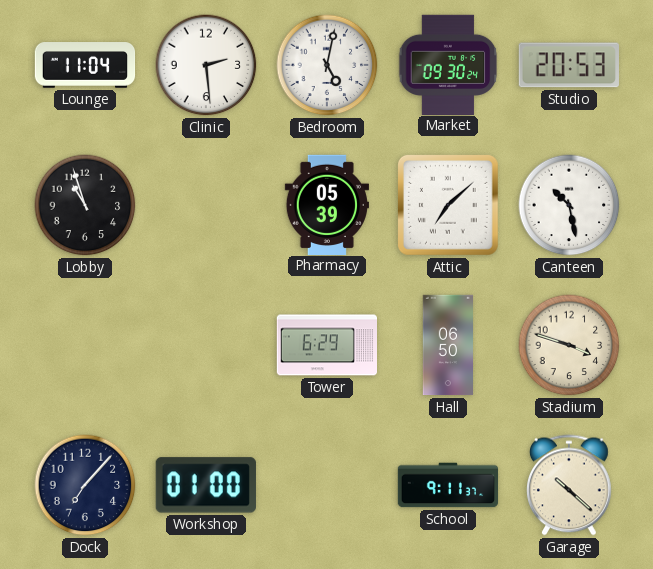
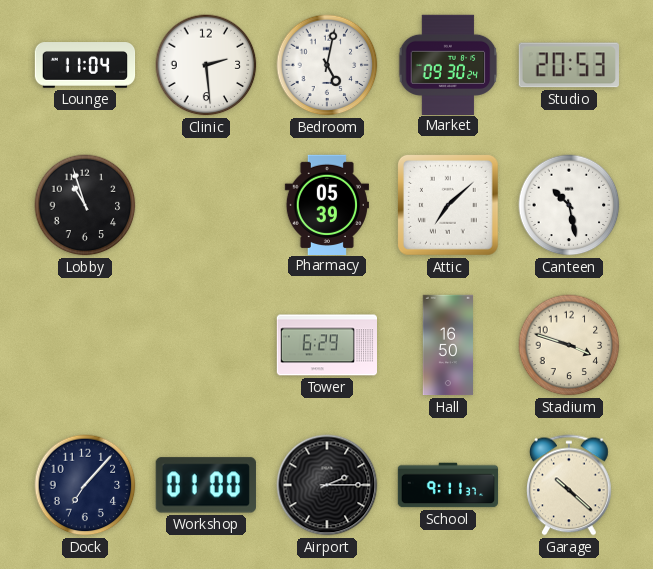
Hall: 06:50 -> 16:50 (448, 345)
Airport: none -> 2:15 (327, 485)
